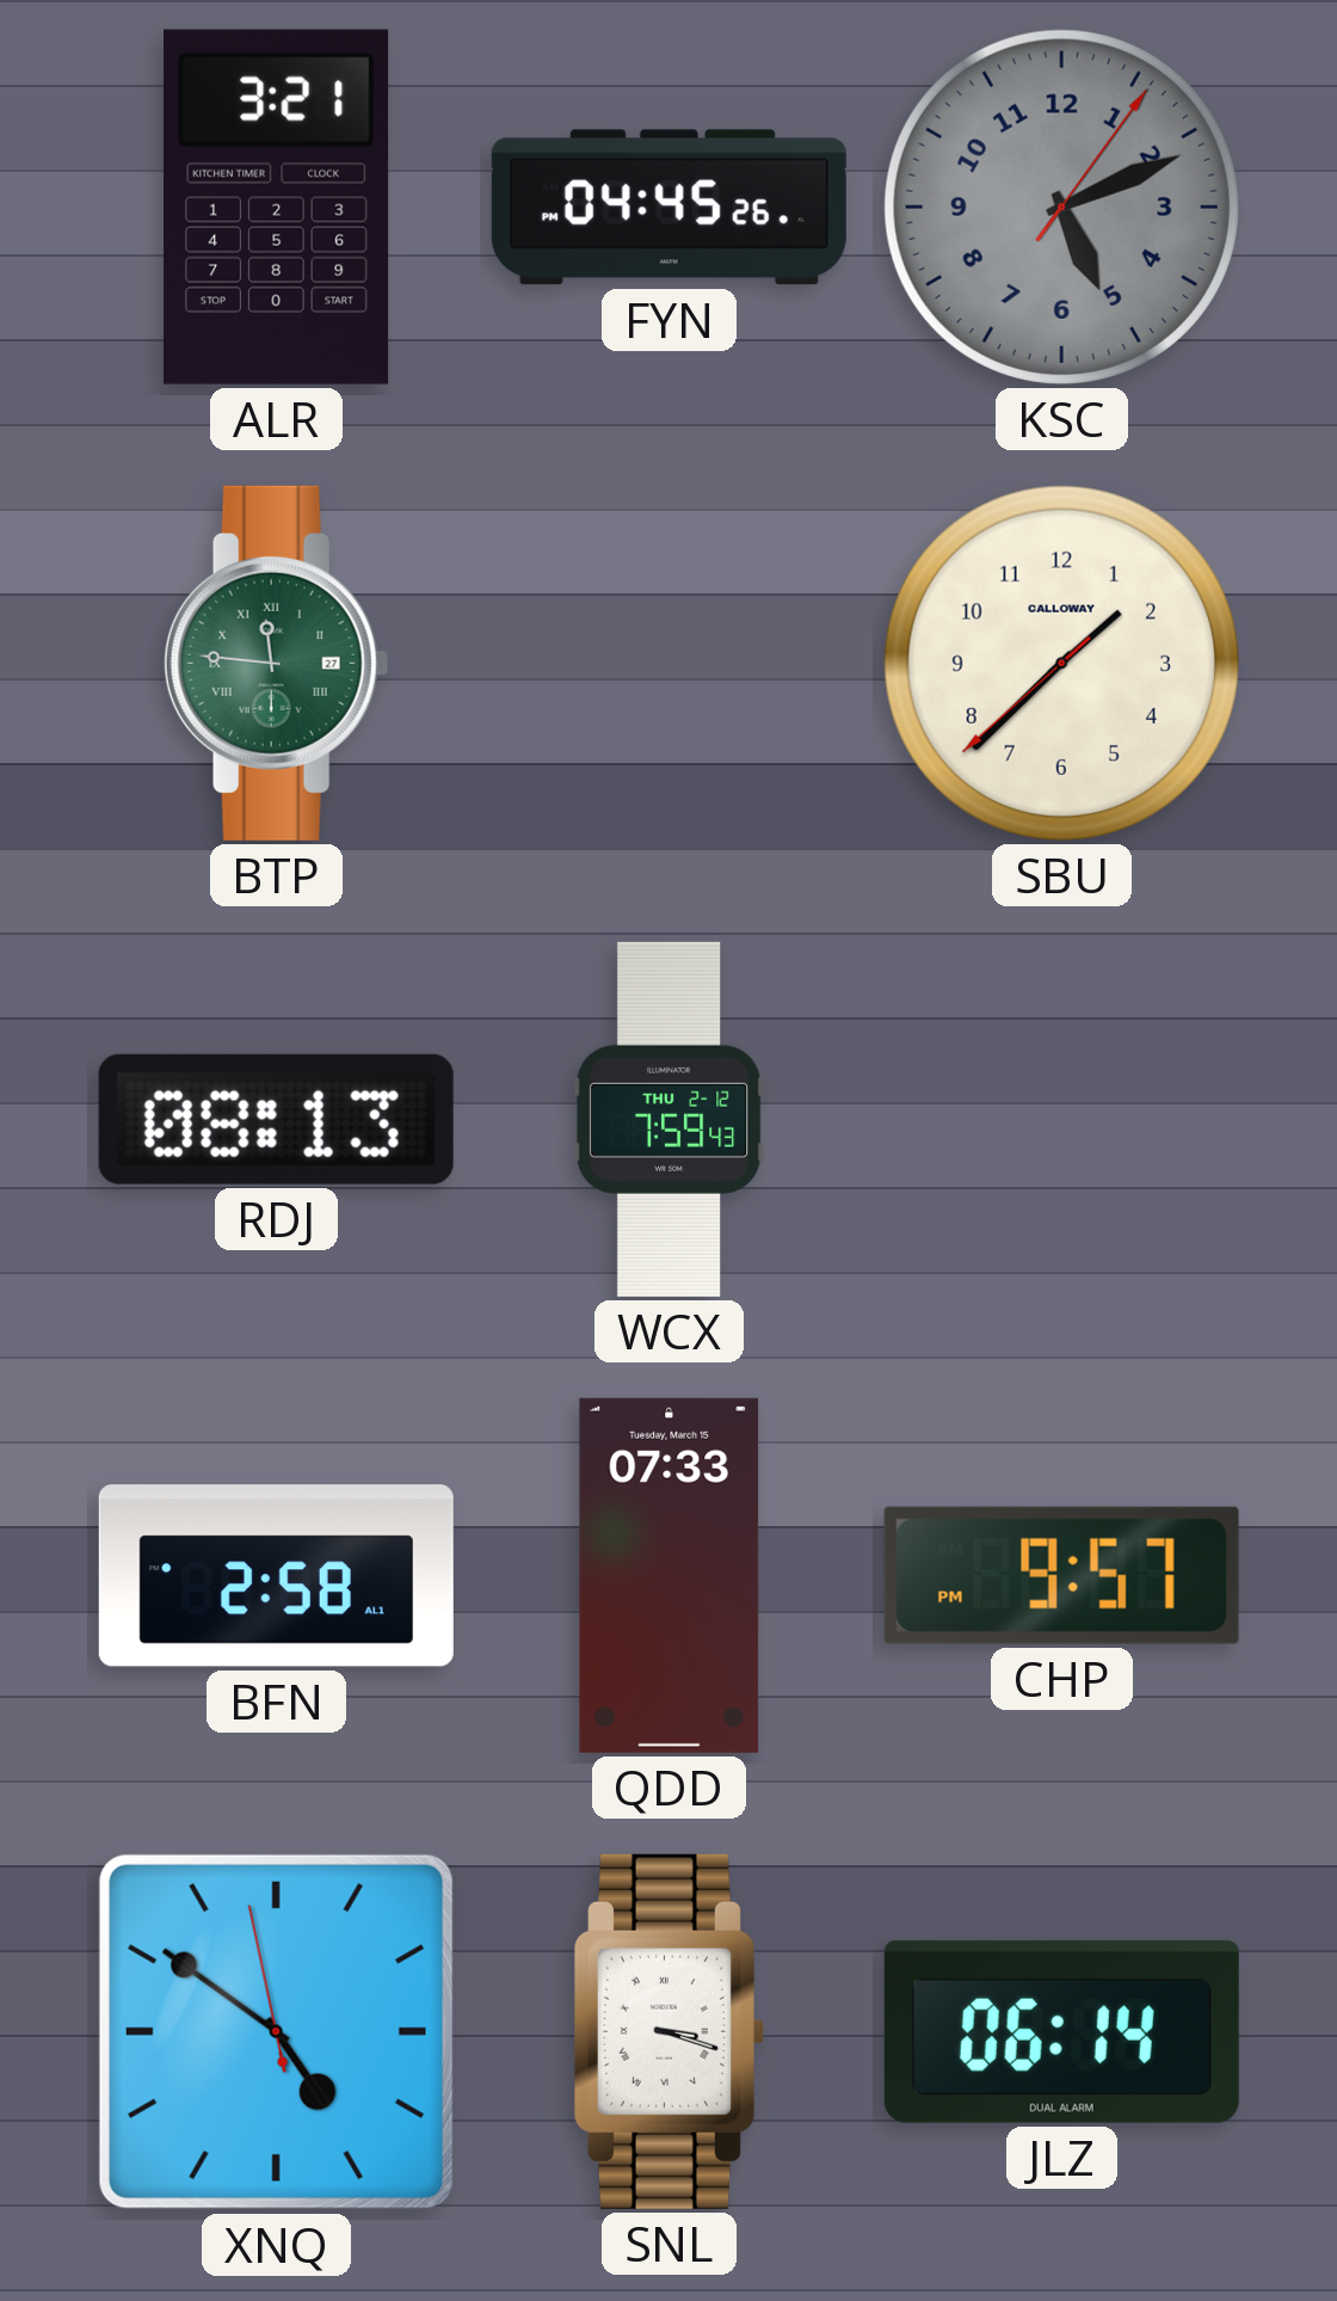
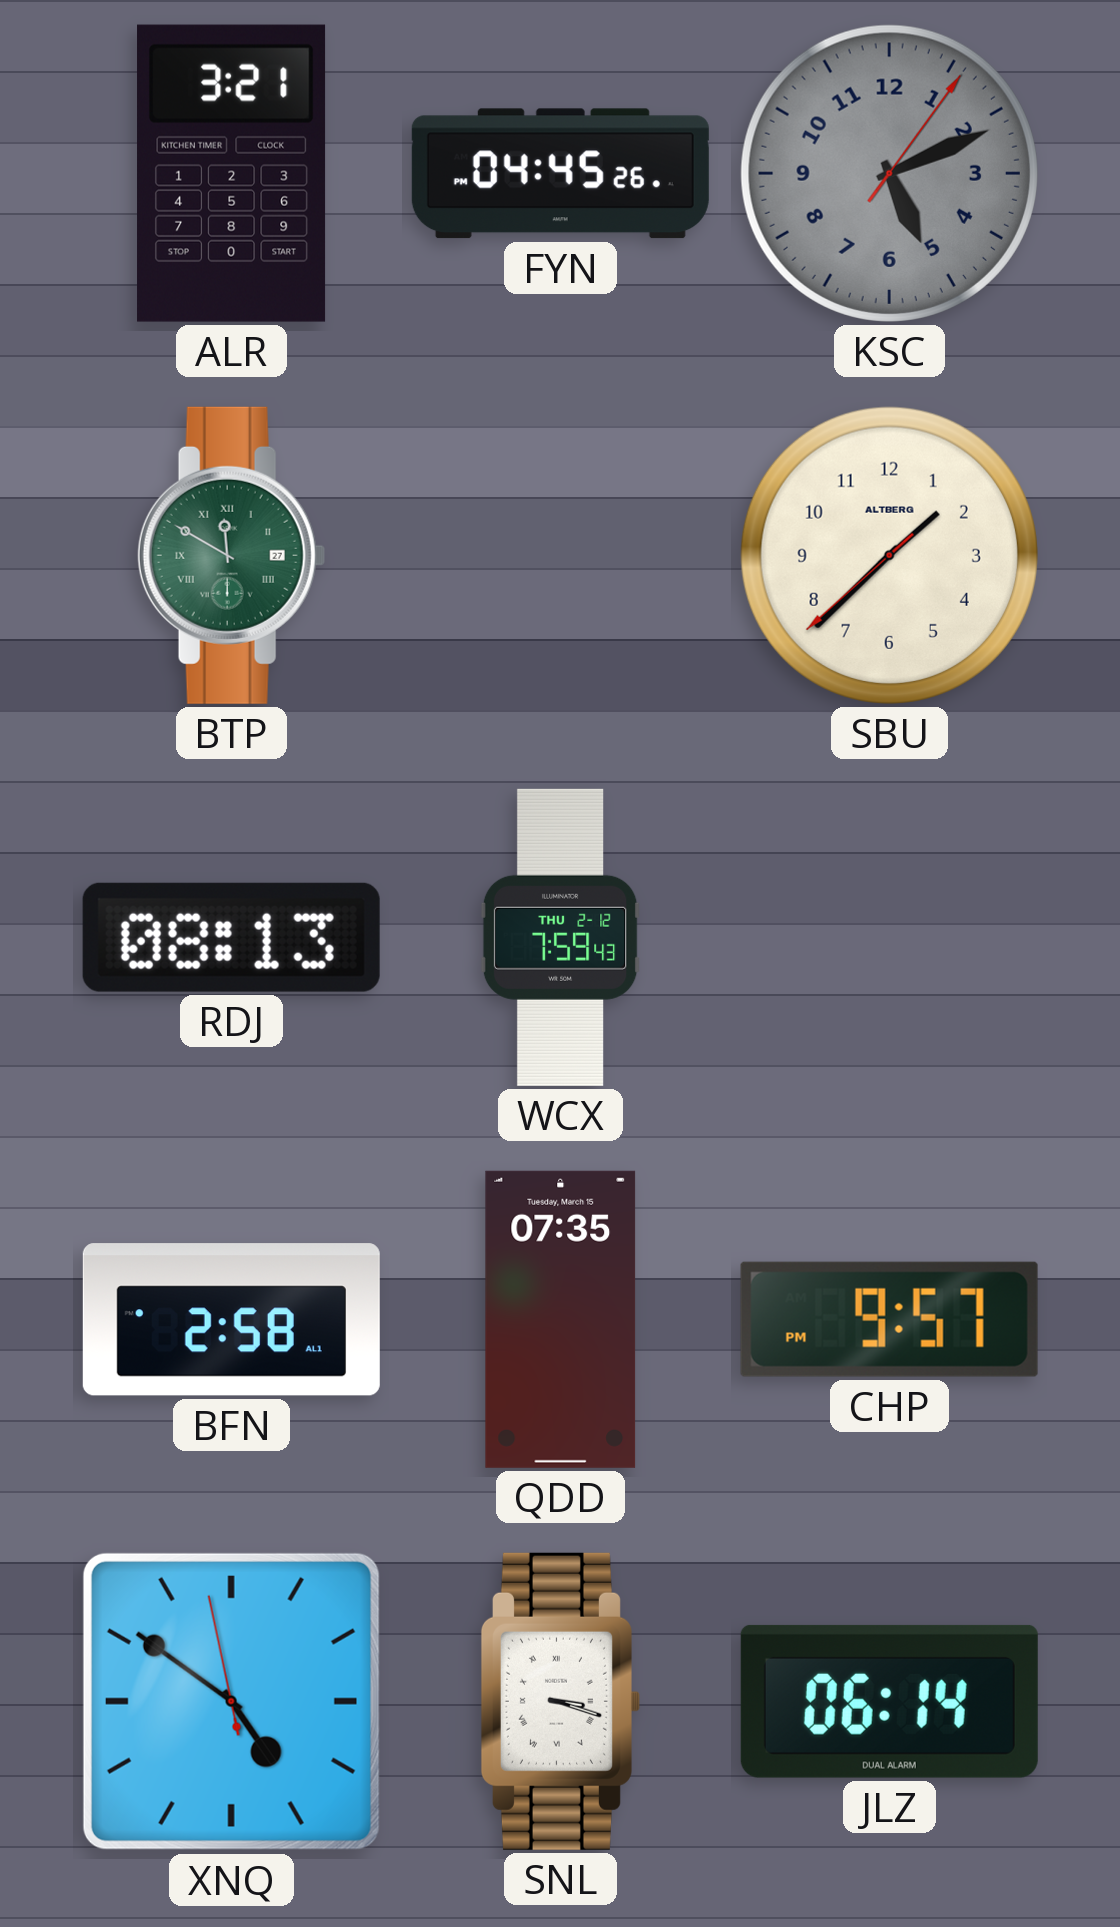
BTP: 11:46 -> 11:50 (231, 555)
SBU brand: CALLOWAY -> ALTBERG (889, 555)
QDD: 07:33 -> 07:35 (561, 1319)
